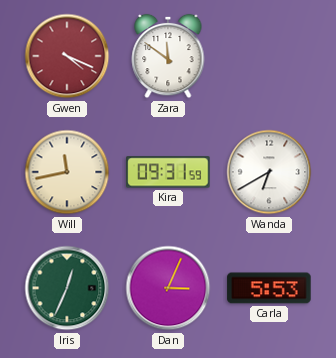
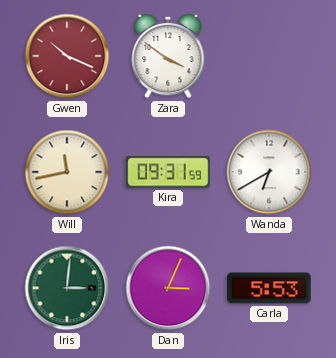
Gwen: 4:19 -> 10:19 (67, 56)
Zara: 11:51 -> 3:51 (168, 56)
Iris: 12:34 -> 3:01 (67, 288)
